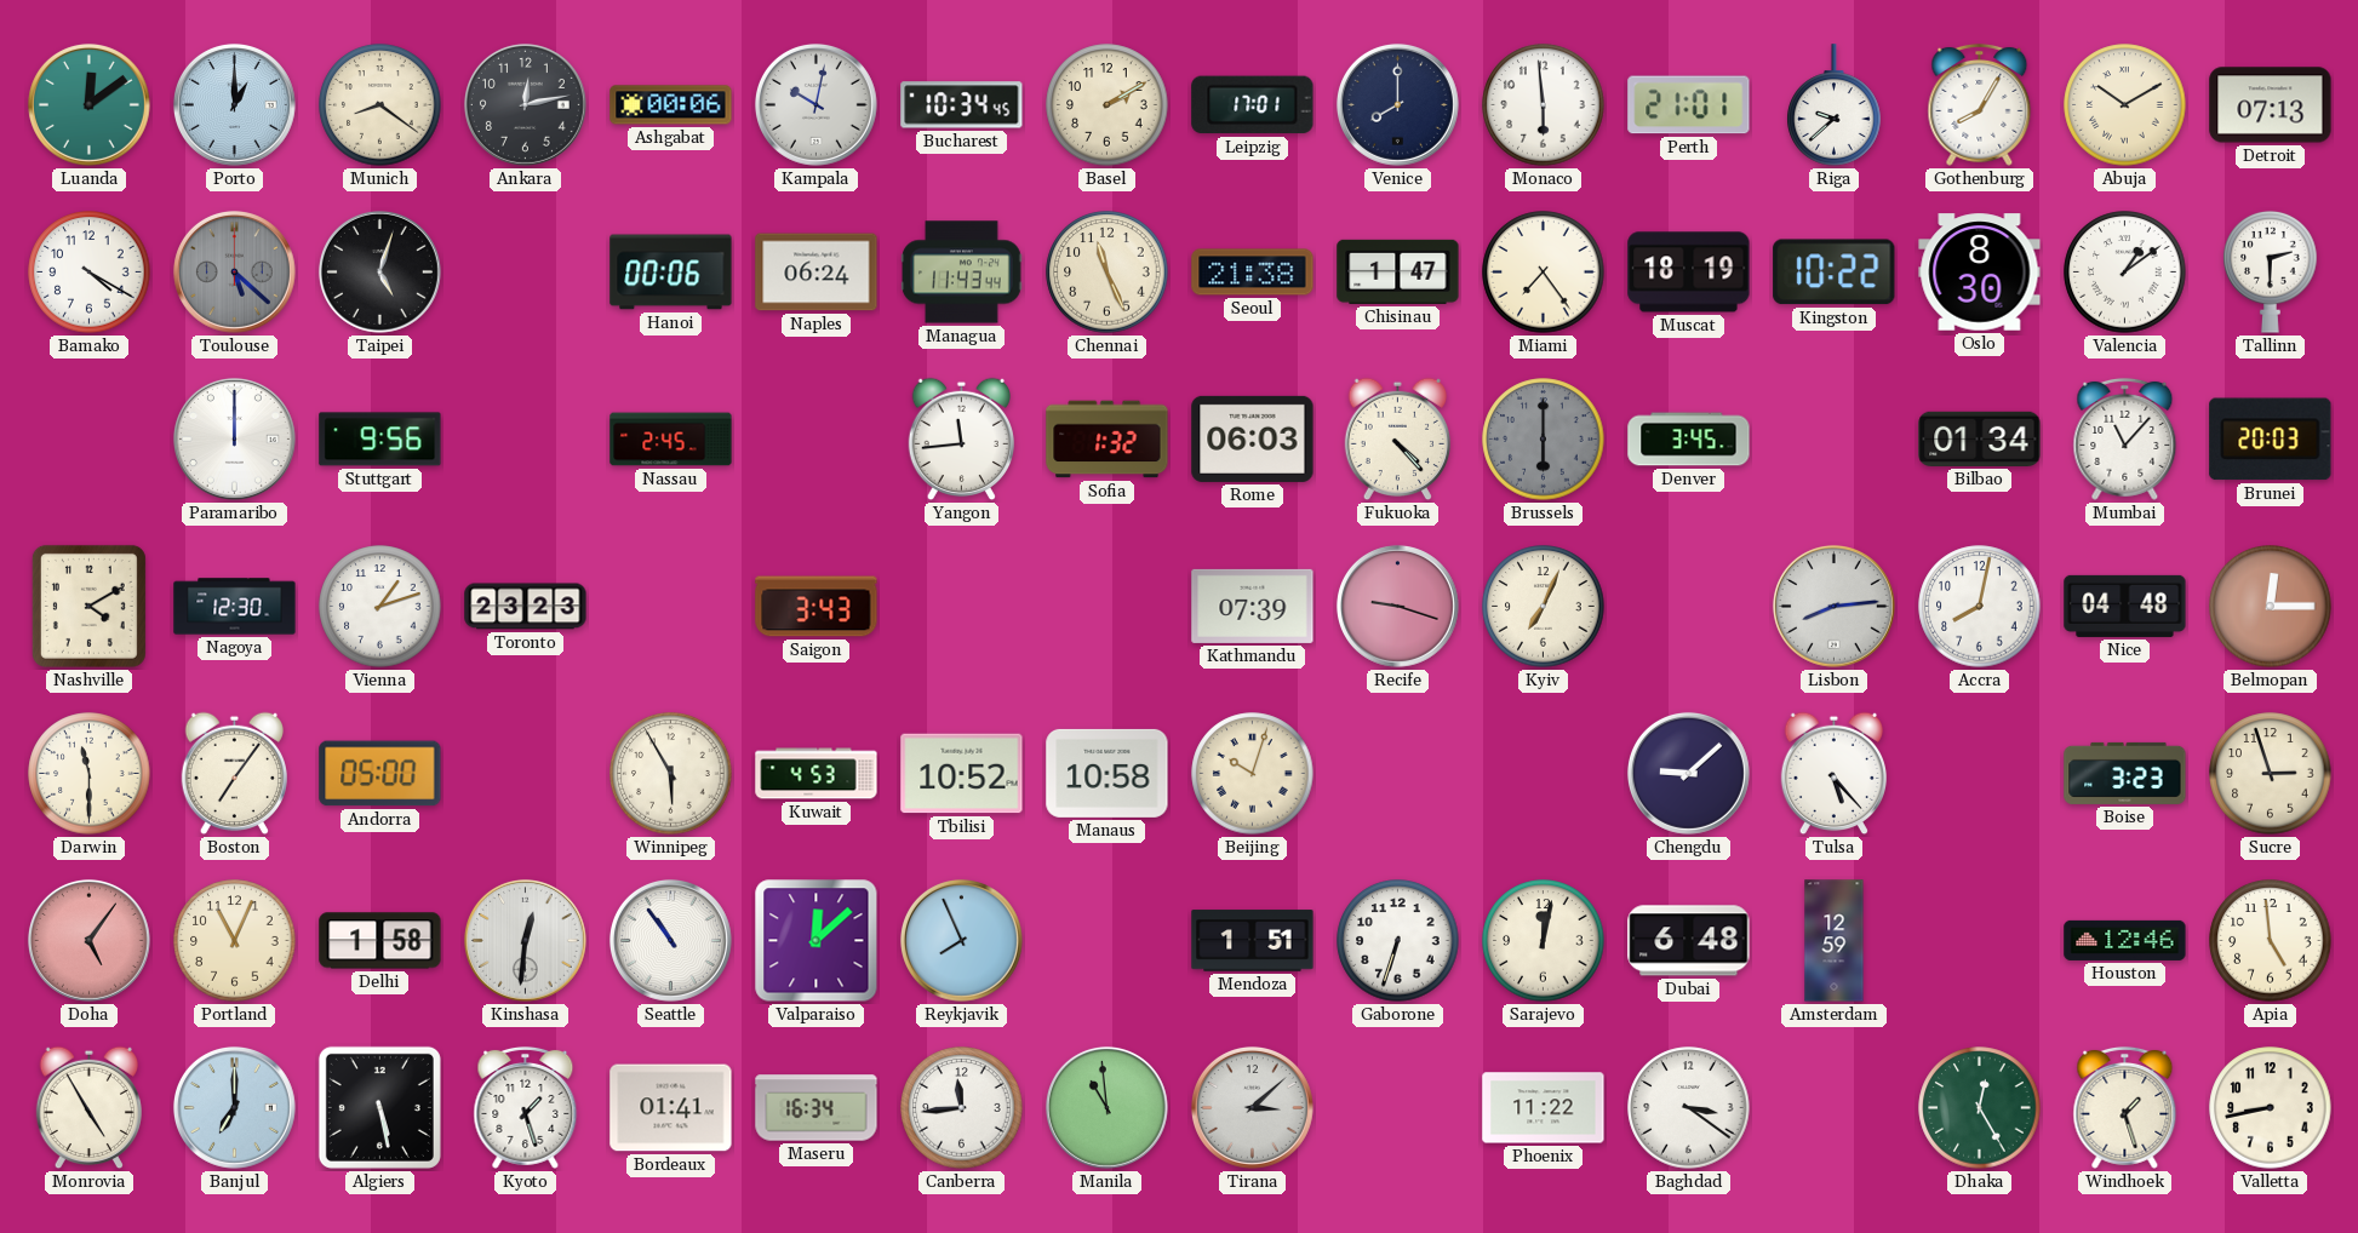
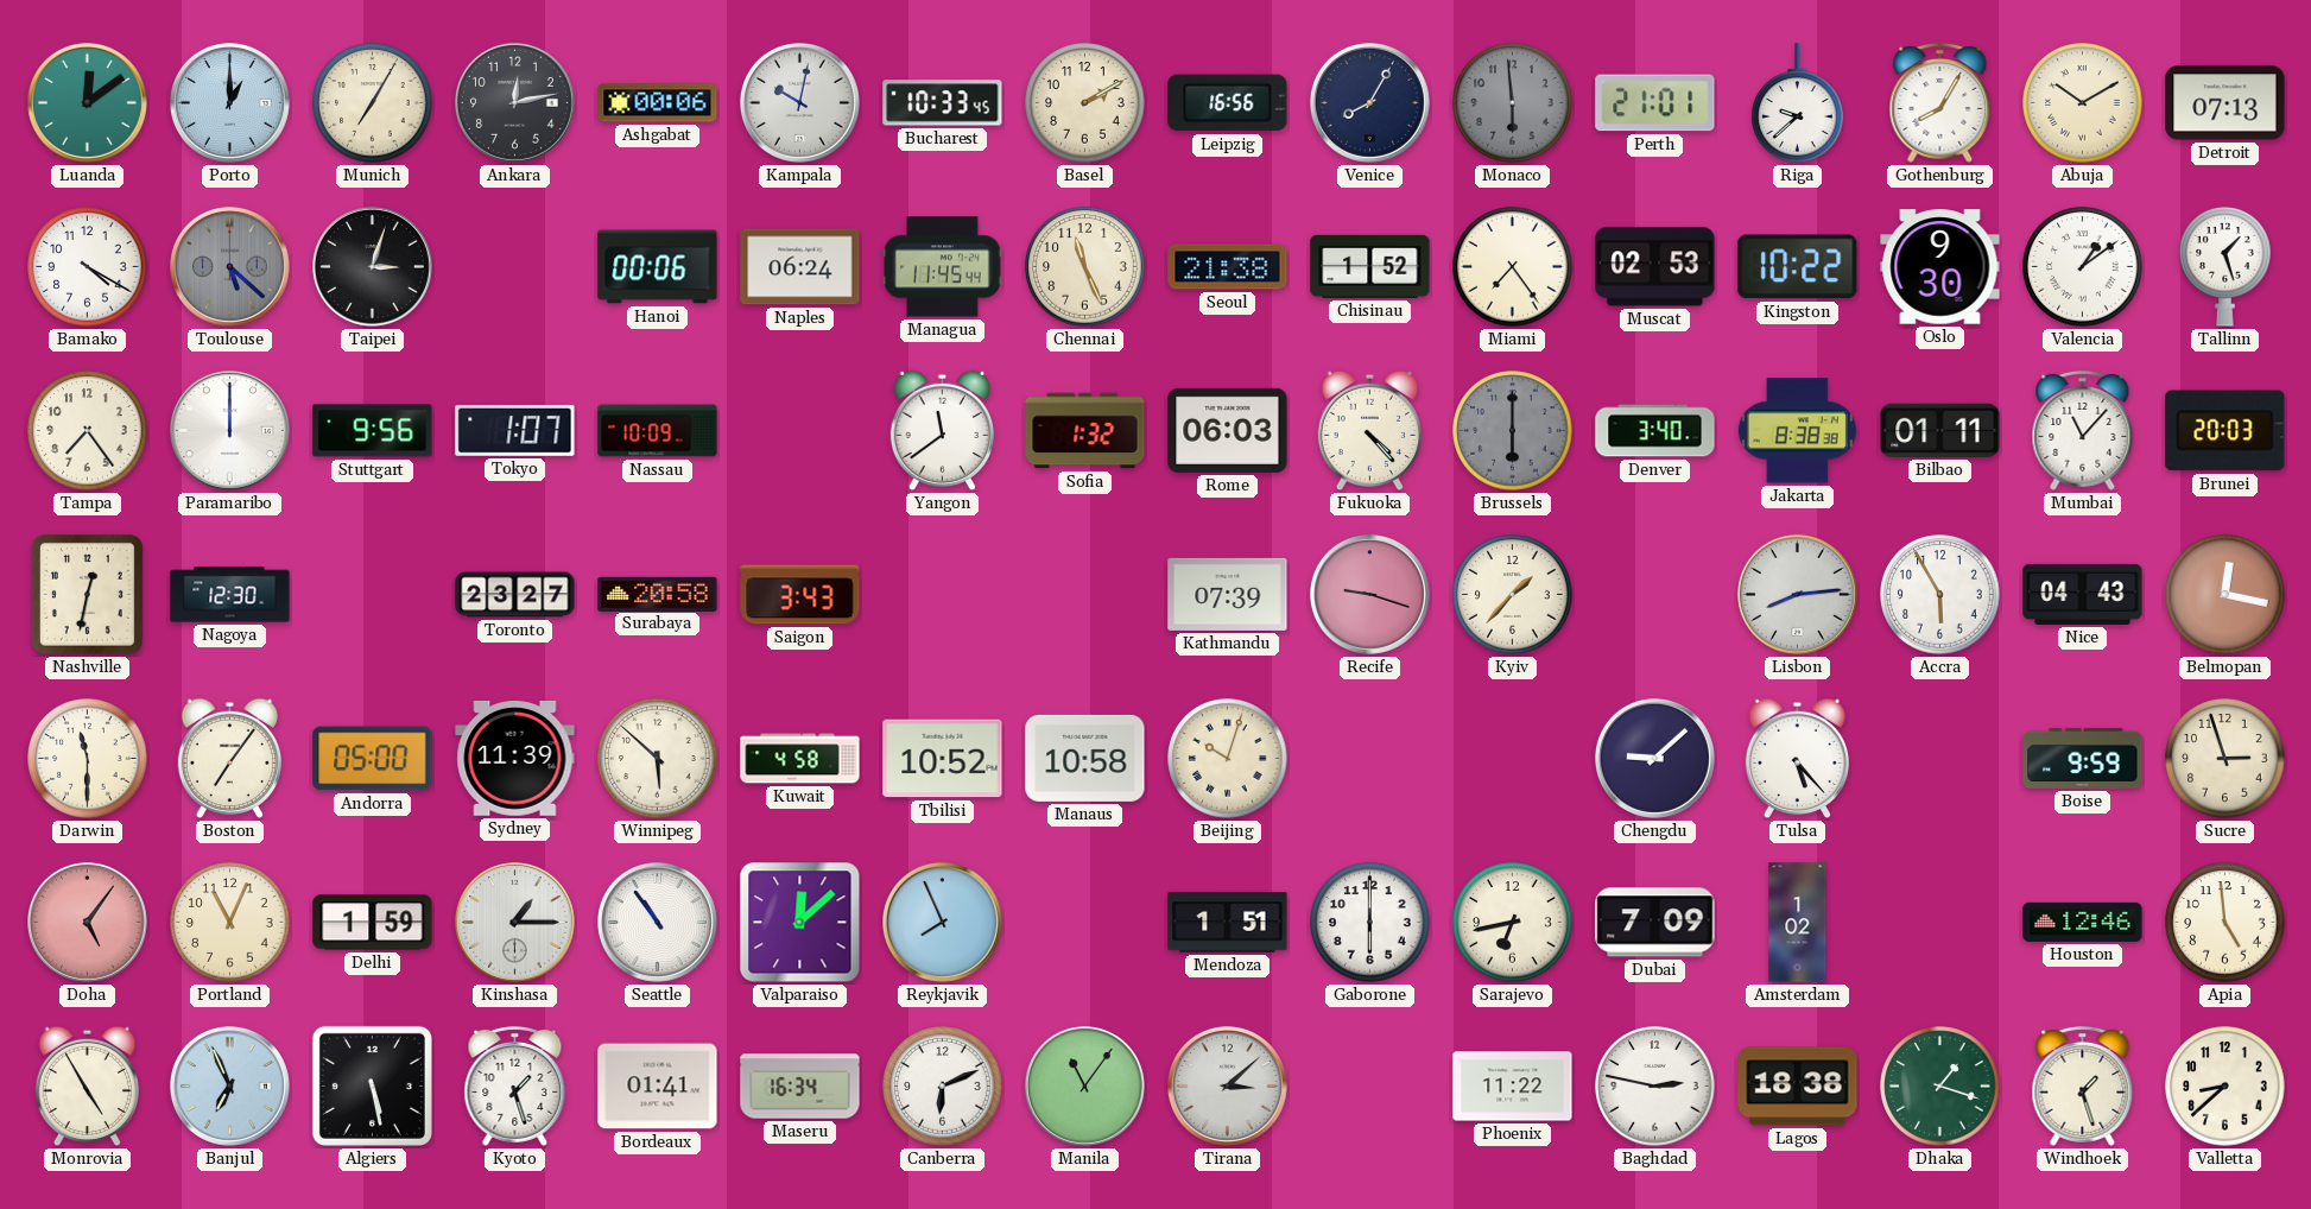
Munich: 8:21 -> 7:05 (373, 103)
Bucharest: 10:34 -> 10:33 (943, 103)
Leipzig: 17:01 -> 16:56 (1228, 103)
Venice: 8:00 -> 8:05 (1369, 102)
Monaco dial: white -> grey (1513, 103)
Taipei: 5:03 -> 3:03 (372, 266)
Managua: 11:43 -> 11:45 (943, 267)
Chisinau: 1:47 -> 1:52 (1370, 266)
Muscat: 18:19 -> 02:53 (1655, 267)
Oslo: 8:30 -> 9:30 (1940, 267)
Tallinn: 2:30 -> 1:27 (2225, 266)
Tampa: none -> 7:24 (88, 431)
Tokyo: none -> 1:07 (515, 430)
Nassau: 2:45 -> 10:09 (658, 431)
Yangon: 11:44 -> 11:39 (942, 431)
Denver: 3:45 -> 3:40 (1655, 431)
Jakarta: none -> 8:38 (1797, 431)
Bilbao: 01:34 -> 01:11 (1940, 430)
Nashville: 4:10 -> 12:32 (87, 594)
Vienna: 1:12 -> none (380, 607)
Toronto: 23:23 -> 23:27 (515, 595)
Surabaya: none -> 20:58 (658, 594)
Kyiv: 7:04 -> 1:37 (1513, 595)
Accra: 8:02 -> 5:55 (1940, 595)
Nice: 04:48 -> 04:43 (2083, 594)
Belmopan: 12:15 -> 12:17 (2225, 595)
Sydney: none -> 11:39 (515, 759)
Winnipeg: 5:55 -> 5:52 (658, 759)
Kuwait: 4:53 -> 4:58 (800, 759)
Boise: 3:23 -> 9:59 (2083, 758)
Delhi: 1:58 -> 1:59 (373, 923)
Kinshasa: 12:31 -> 1:15 (514, 922)
Gaborone: 6:33 -> 6:00 (1370, 923)
Sarajevo: 12:02 -> 6:43 (1513, 923)
Dubai: 6:48 -> 7:09 (1655, 923)
Amsterdam: 12:59 -> 1:02 (1798, 923)
Banjul: 7:00 -> 6:56 (229, 1085)
Canberra: 11:44 -> 6:11 (943, 1087)
Manila: 10:59 -> 11:06 (1084, 1085)
Baghdad: 3:21 -> 2:47 (1655, 1087)
Lagos: none -> 18:38 (1798, 1087)
Dhaka: 12:25 -> 1:18 (1940, 1087)
Valletta: 8:43 -> 8:38 (2225, 1087)
